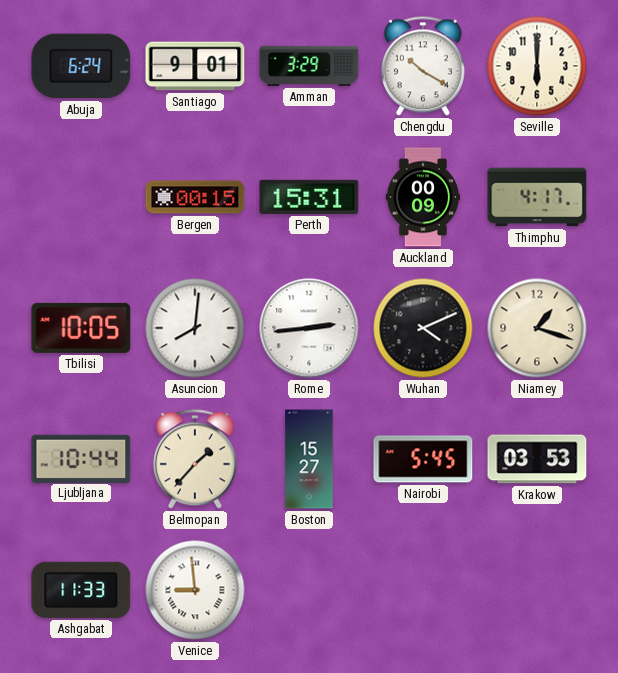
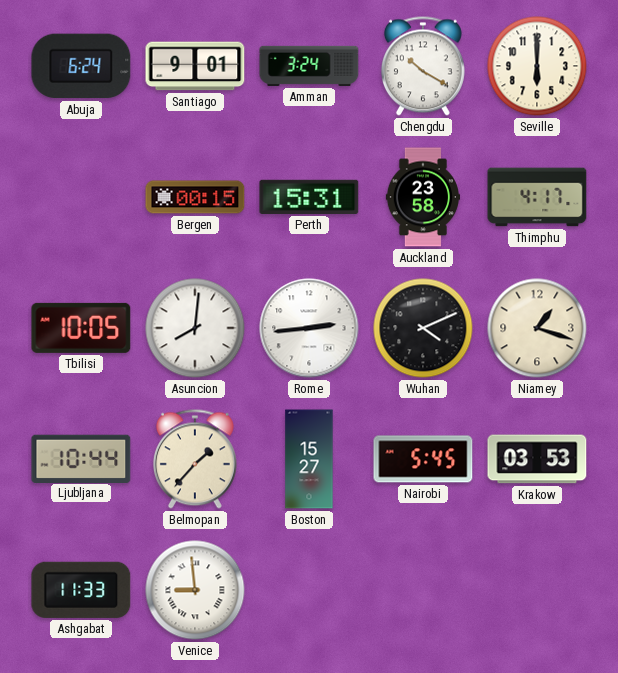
Amman: 3:29 -> 3:24 (309, 66)
Auckland: 00:09 -> 23:58 (422, 197)
